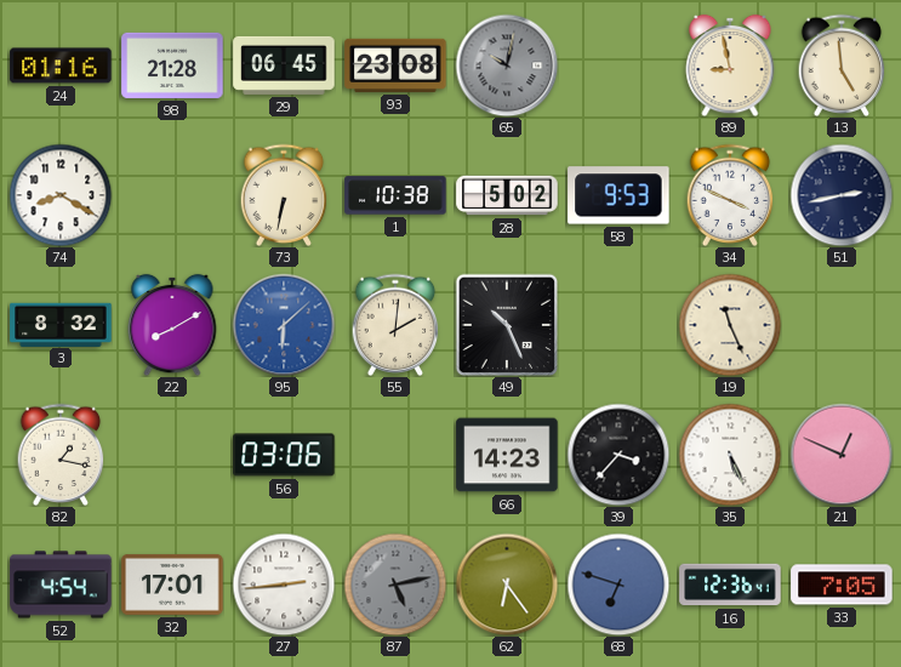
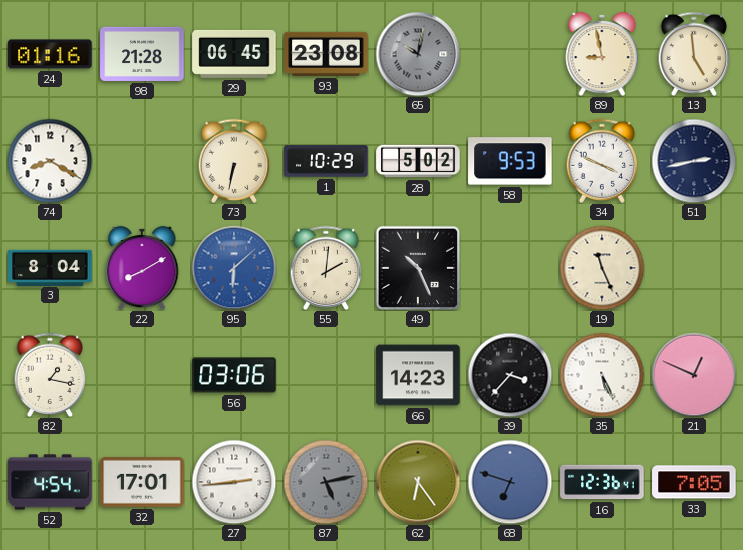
1: 10:38 -> 10:29 (326, 161)
3: 8:32 -> 8:04 (50, 267)
